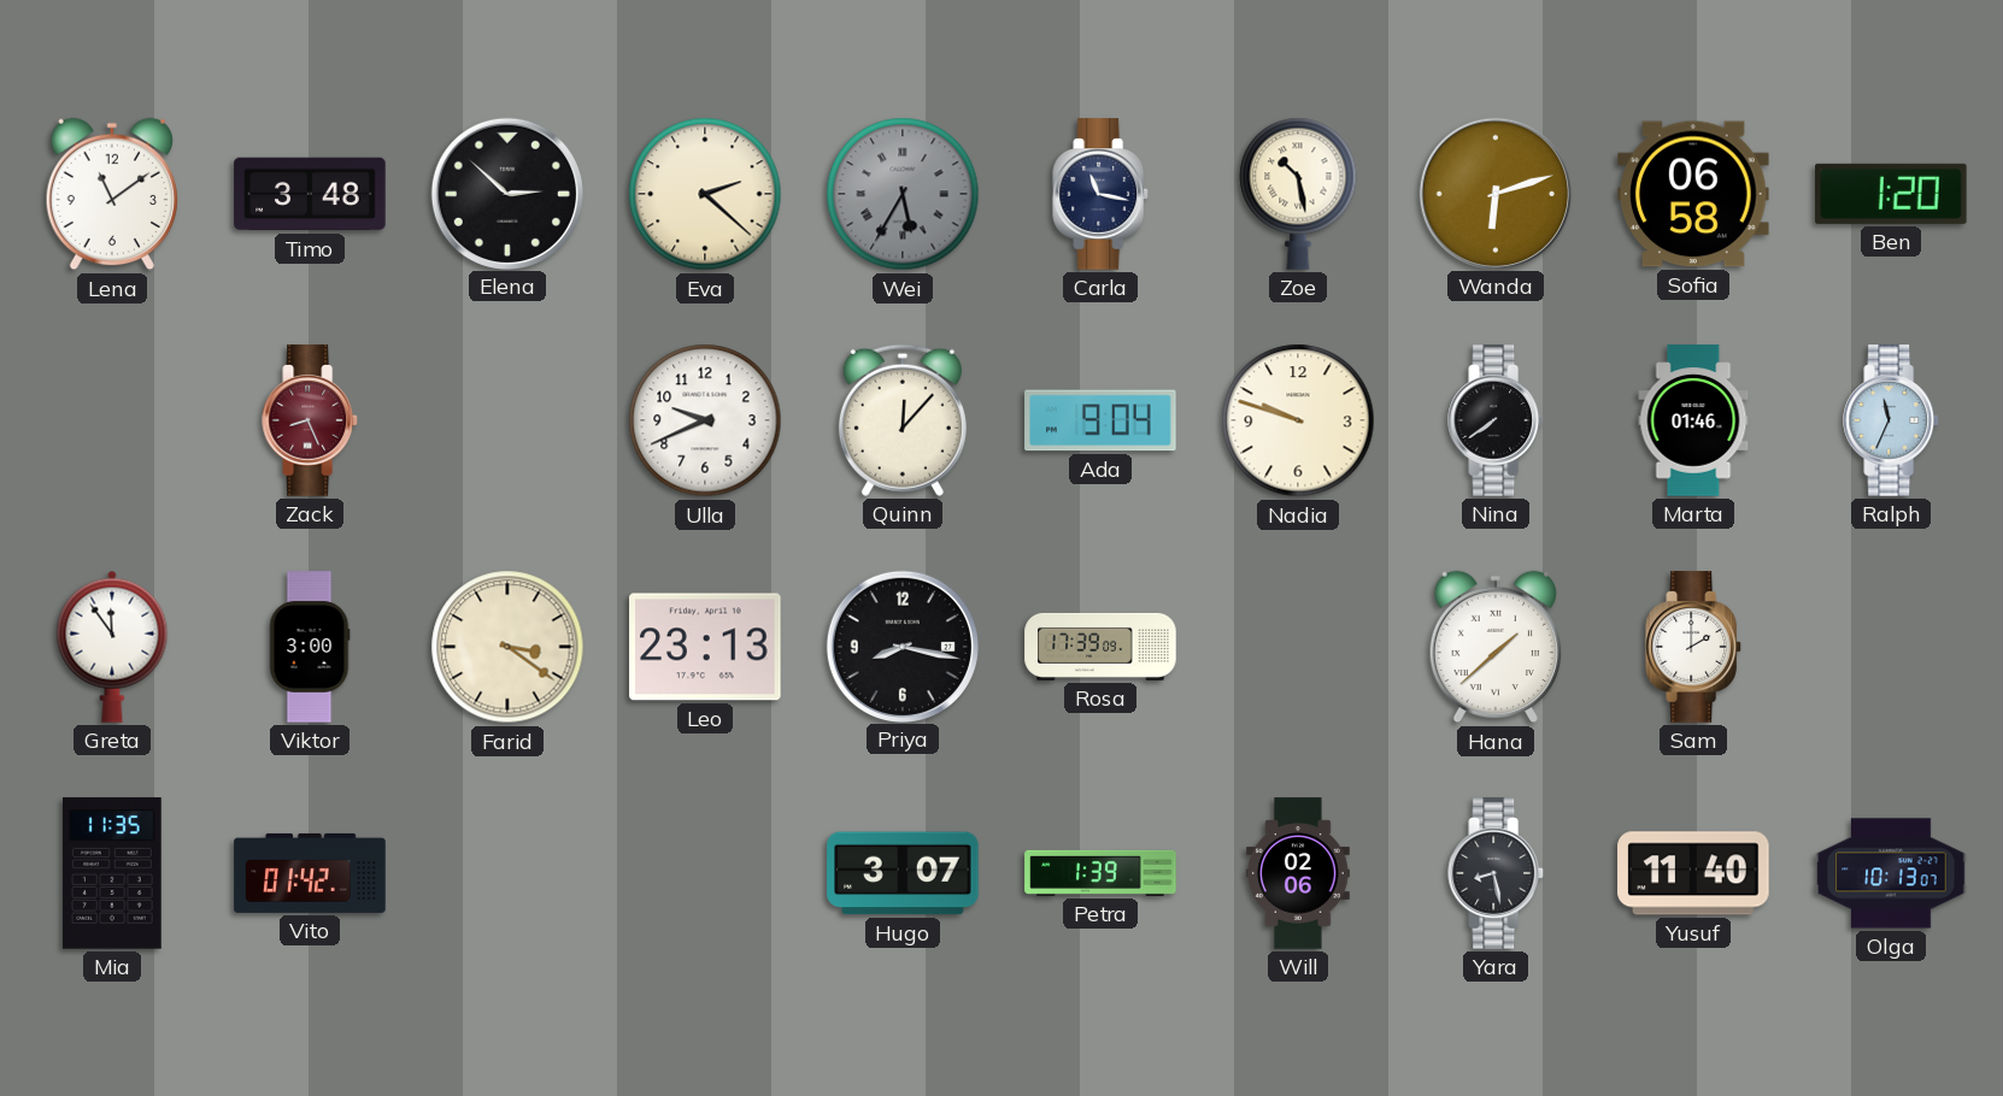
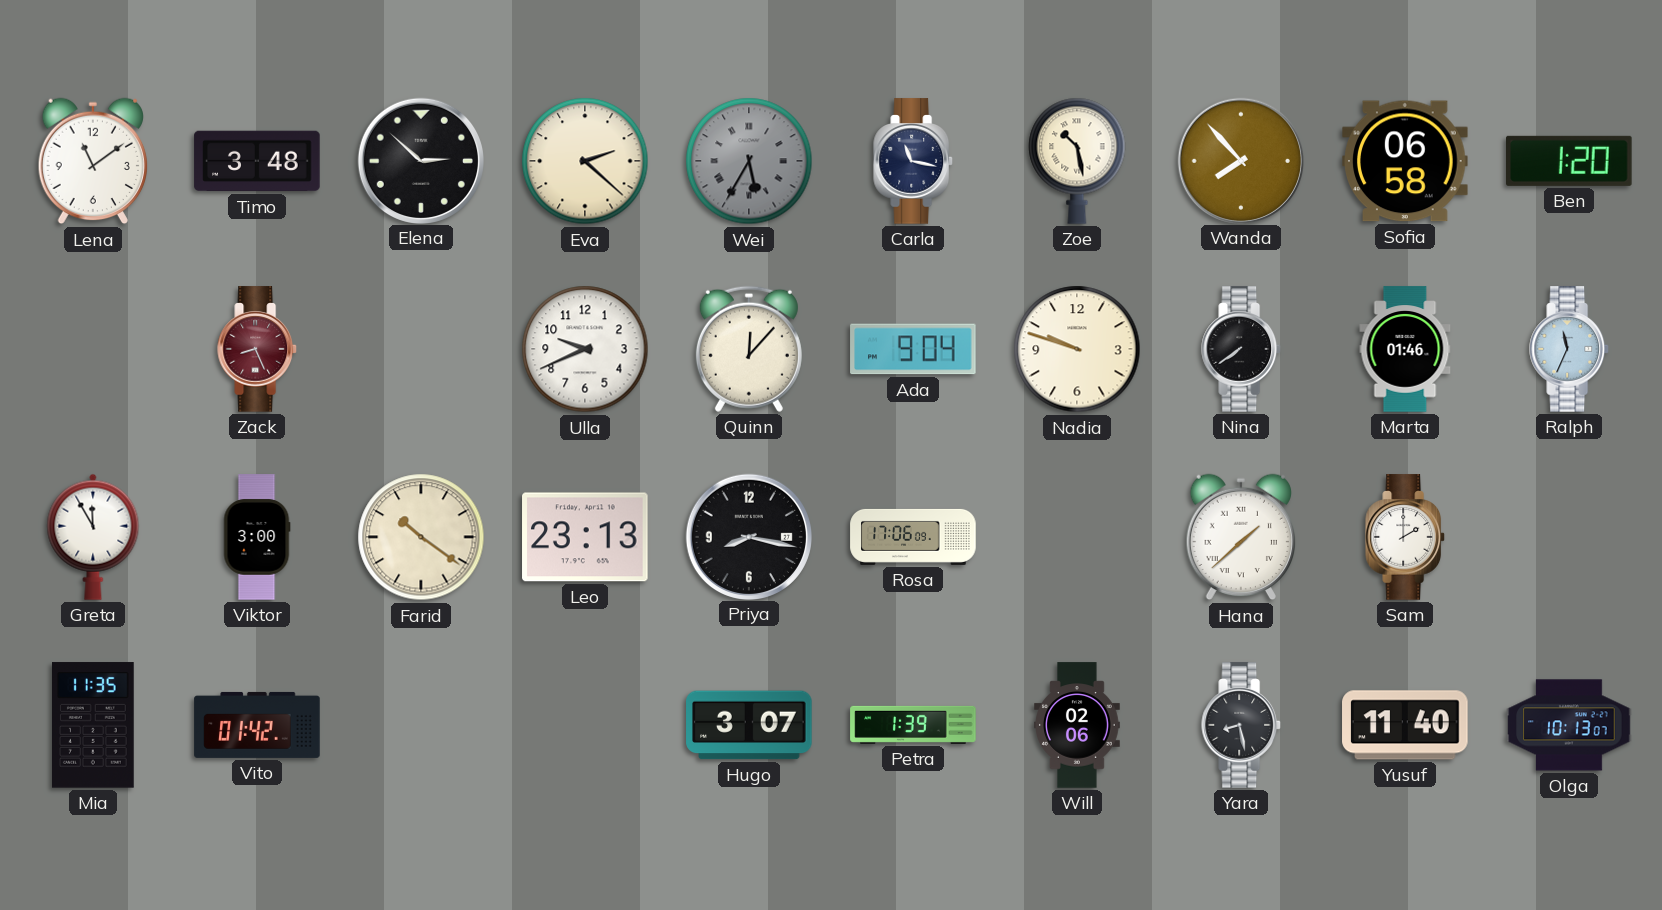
Wanda: 6:12 -> 7:53 (1240, 160)
Greta: 11:54 -> 11:55 (93, 537)
Farid: 3:21 -> 10:21 (421, 537)
Rosa: 17:39 -> 17:06 (913, 537)
